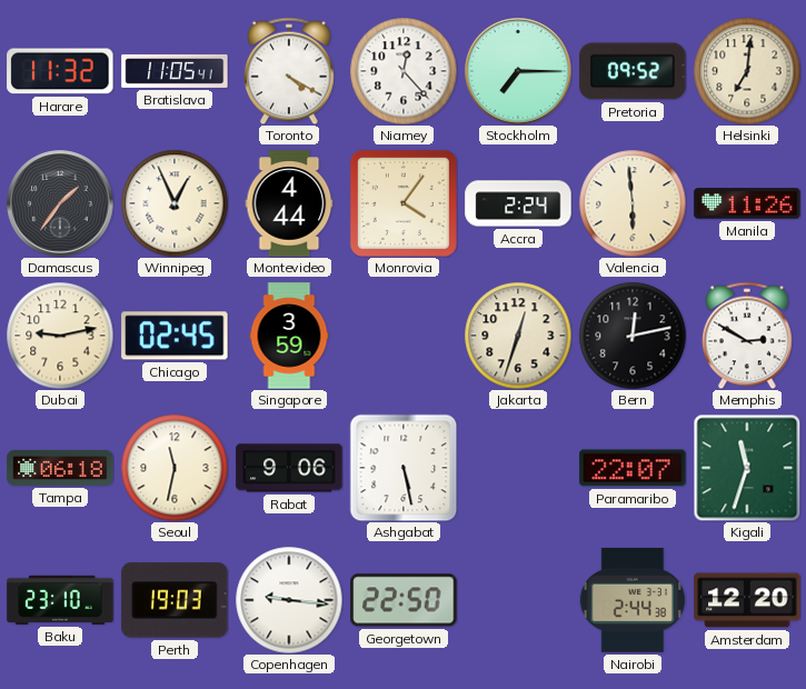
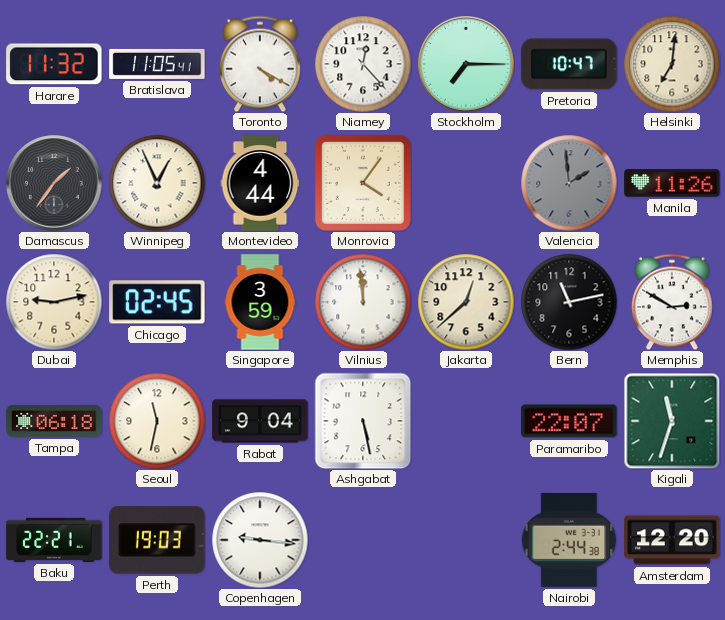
Pretoria: 09:52 -> 10:47 (569, 64)
Accra: 2:24 -> none (518, 203)
Valencia: 5:59 -> 1:59 (569, 183)
Valencia dial: cream -> grey (569, 183)
Vilnius: none -> 11:59 (363, 302)
Jakarta: 12:33 -> 12:38 (466, 302)
Bern: 12:13 -> 11:13 (569, 302)
Rabat: 9:06 -> 9:04 (260, 421)
Baku: 23:10 -> 22:21 (54, 540)
Georgetown: 22:50 -> none (404, 600)
